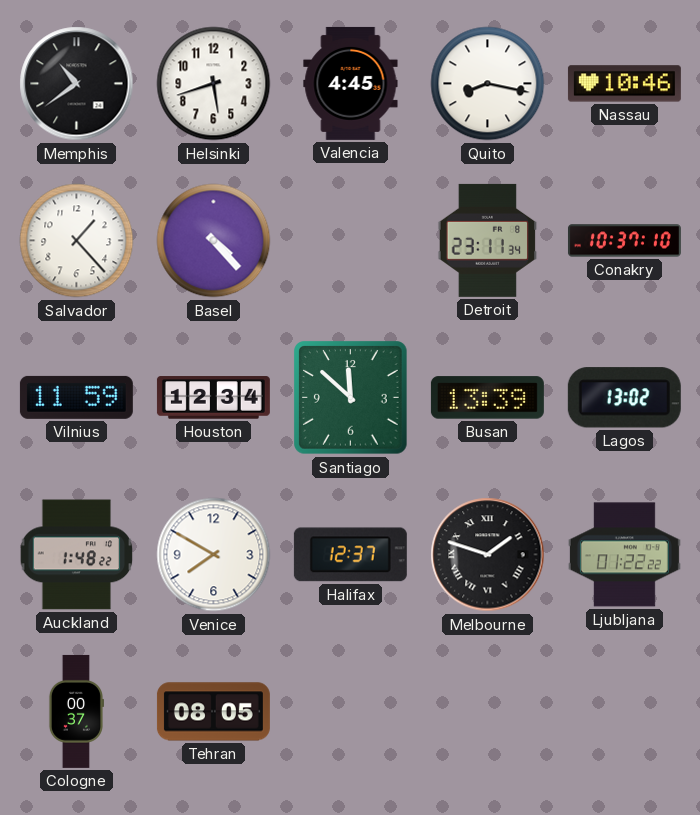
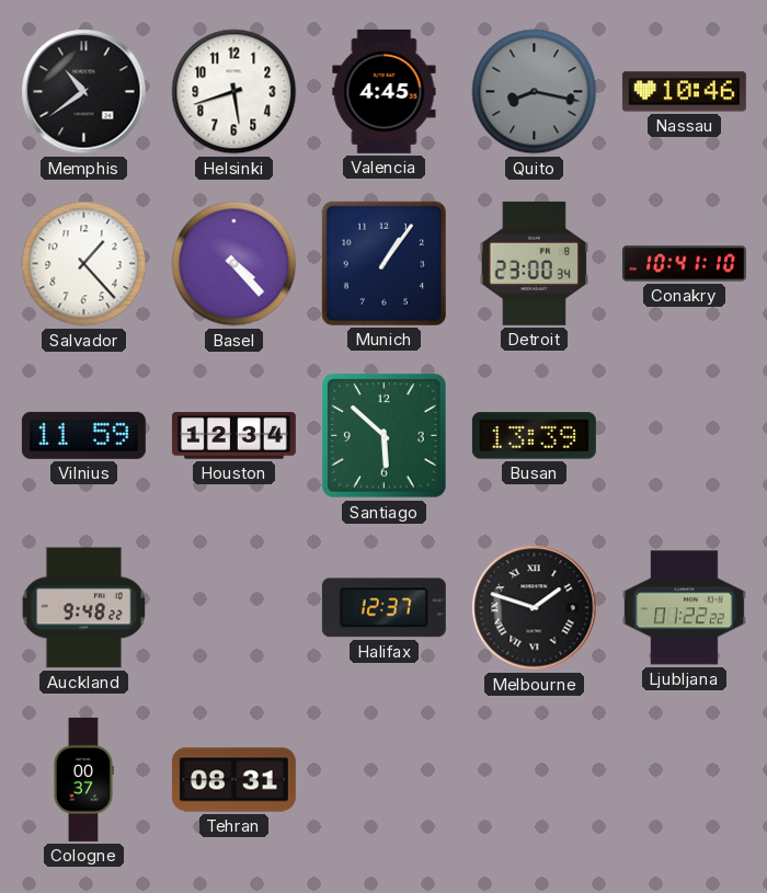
Quito dial: white -> grey (535, 92)
Munich: none -> 1:06 (383, 263)
Detroit: 23:11 -> 23:00 (535, 263)
Conakry: 10:37 -> 10:41 (684, 264)
Santiago: 11:52 -> 5:52 (385, 436)
Lagos: 13:02 -> none (624, 398)
Auckland: 1:48 -> 9:48 (84, 608)
Venice: 7:50 -> none (214, 555)
Tehran: 08:05 -> 08:31 (233, 780)
